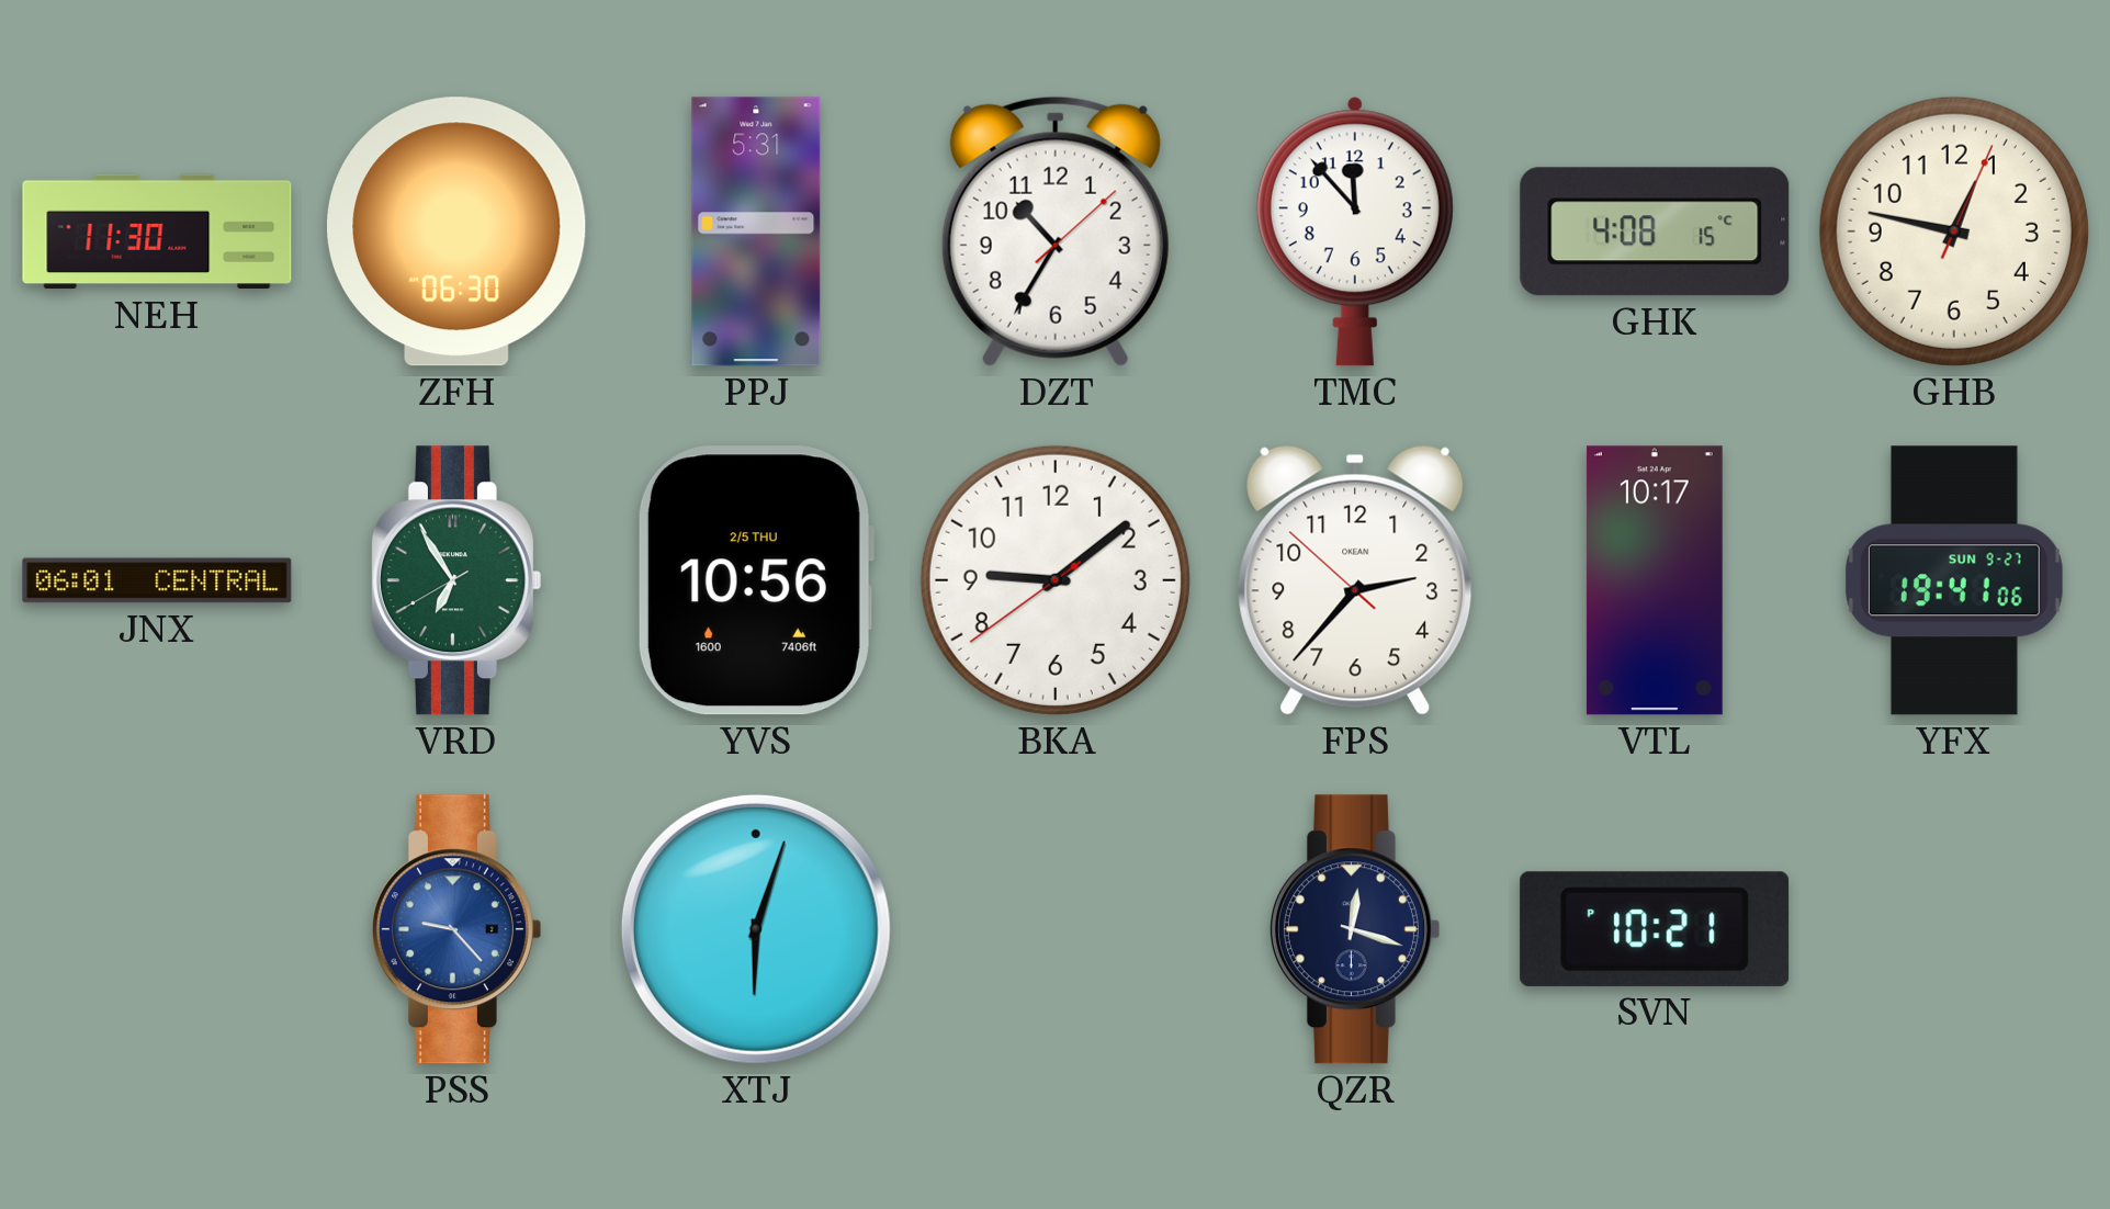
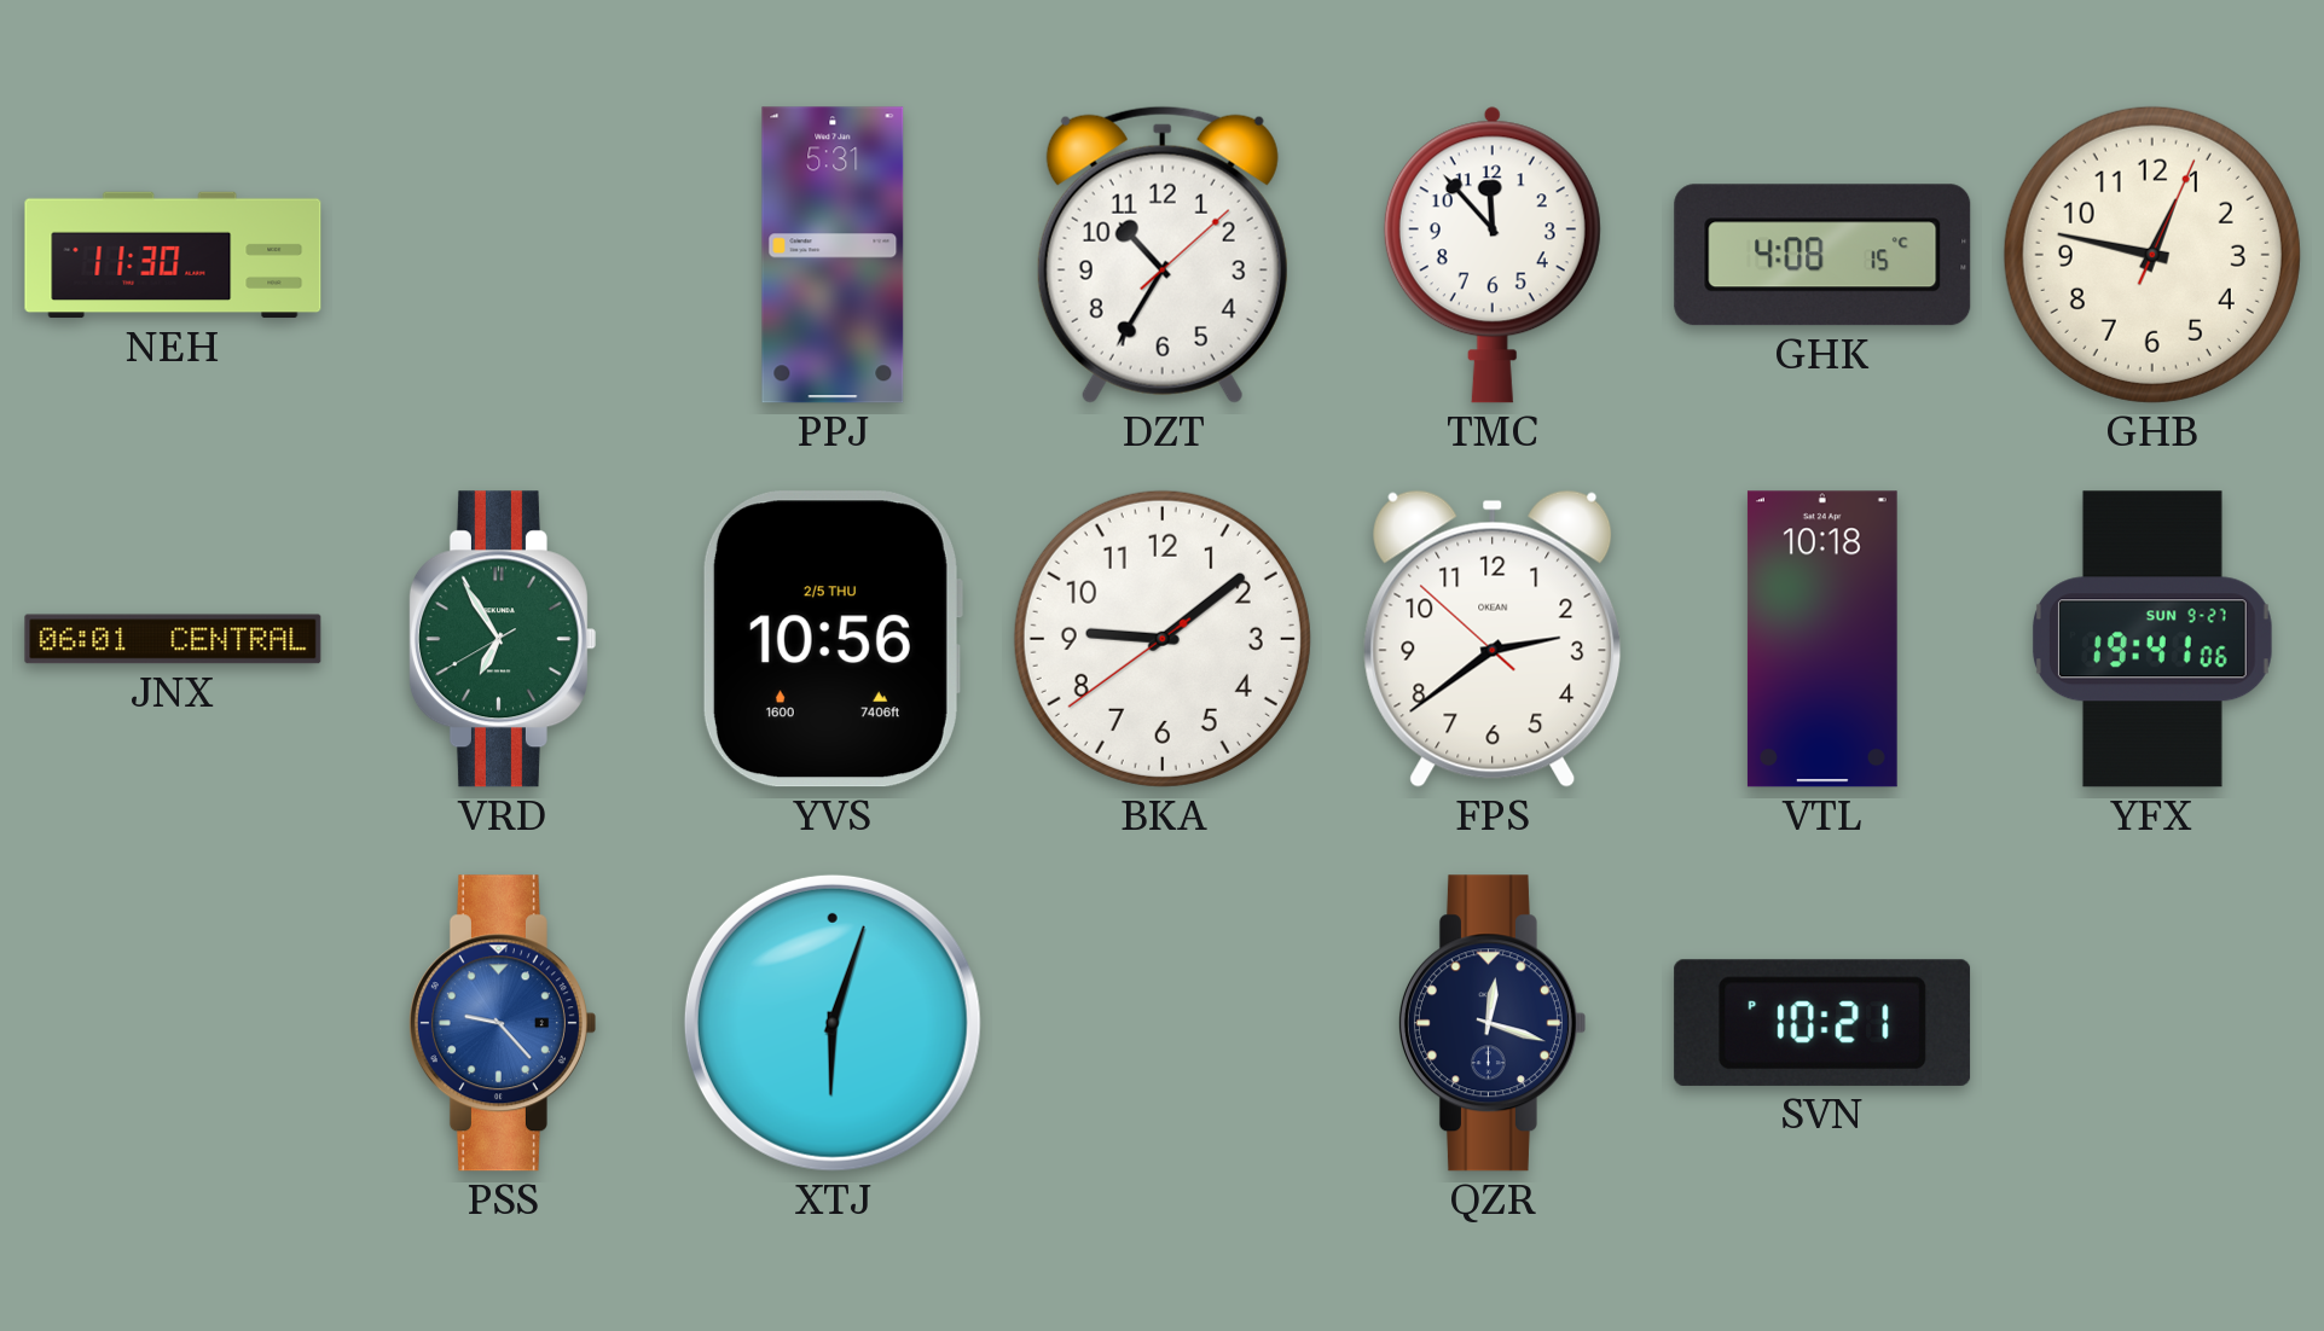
ZFH: 06:30 -> none (458, 231)
FPS: 2:36 -> 2:38 (1493, 639)
VTL: 10:17 -> 10:18 (1822, 639)
